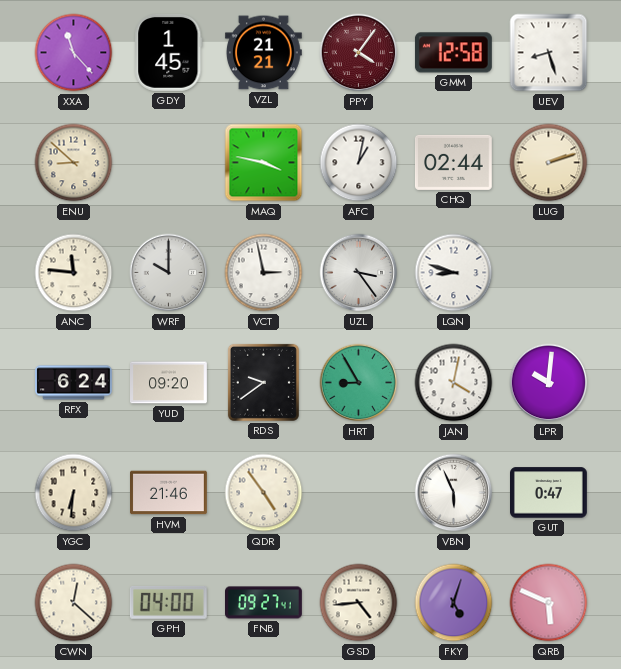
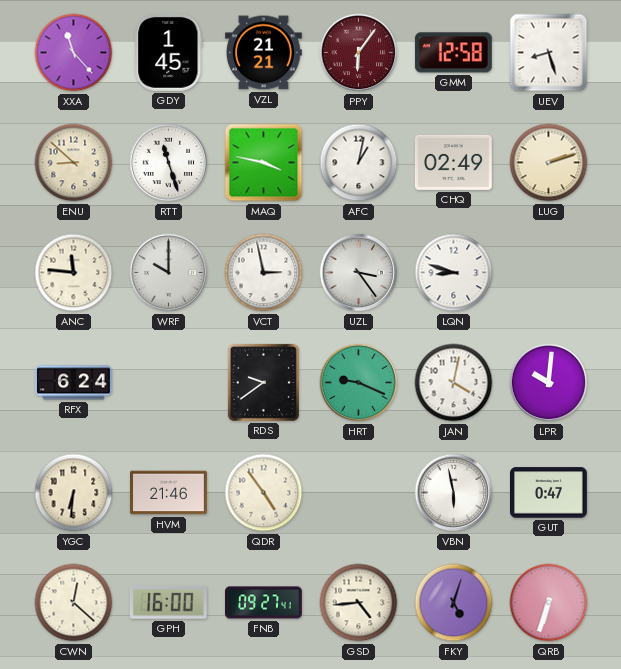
PPY: 4:06 -> 6:06 (359, 53)
RTT: none -> 11:27 (169, 163)
CHQ: 02:44 -> 02:49 (453, 162)
YUD: 09:20 -> none (169, 383)
HRT: 8:55 -> 9:19 (359, 383)
VBN: 5:56 -> 5:58 (454, 493)
GPH: 04:00 -> 16:00 (168, 602)
QRB: 5:49 -> 6:33 (549, 603)
